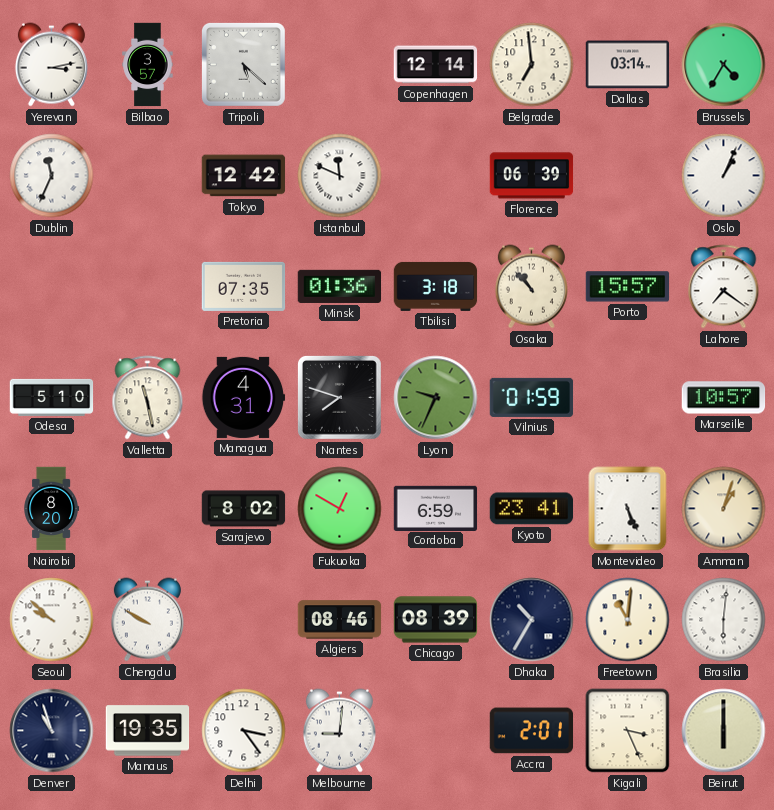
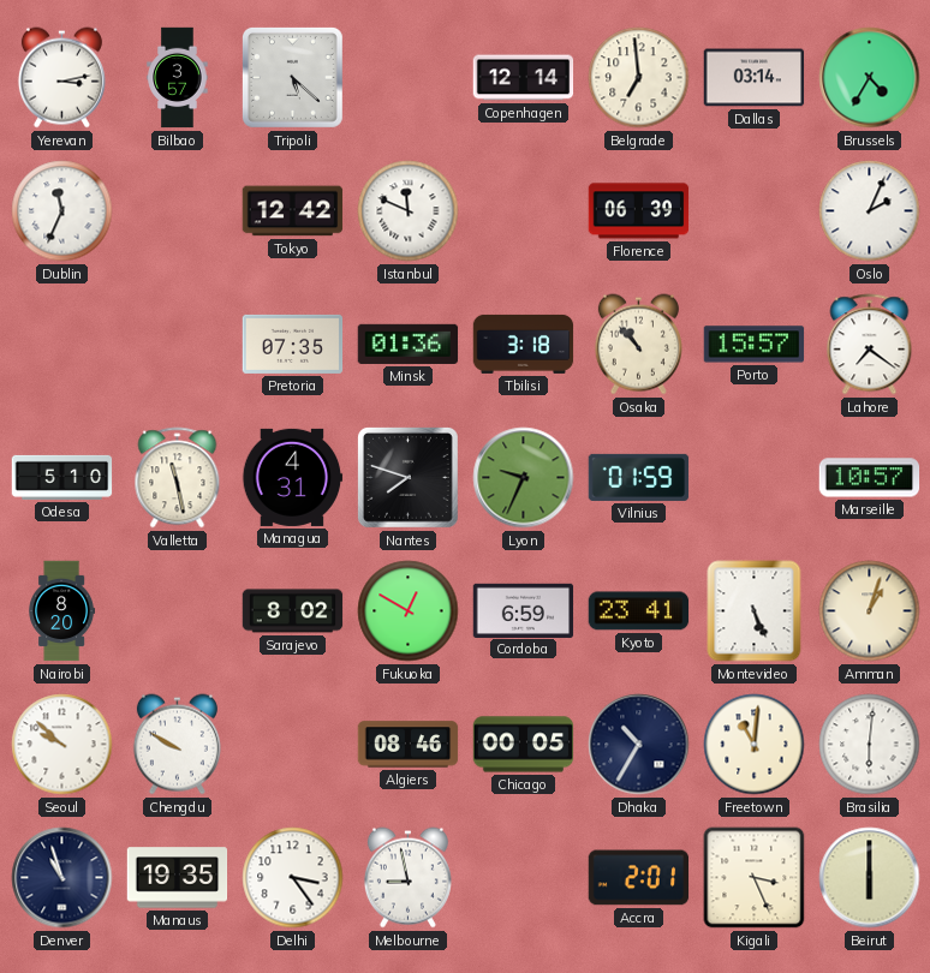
Oslo: 1:04 -> 2:04 (870, 211)
Chicago: 08:39 -> 00:05 (524, 745)
Melbourne: 9:01 -> 8:58 (407, 878)
